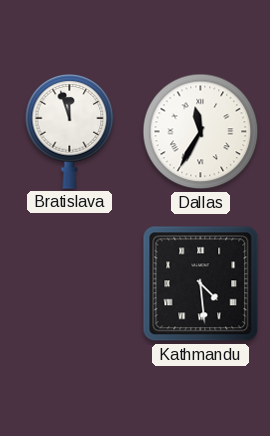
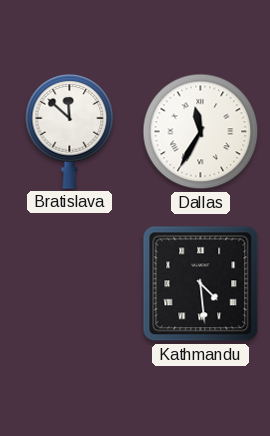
Bratislava: 11:57 -> 11:52 (70, 132)
